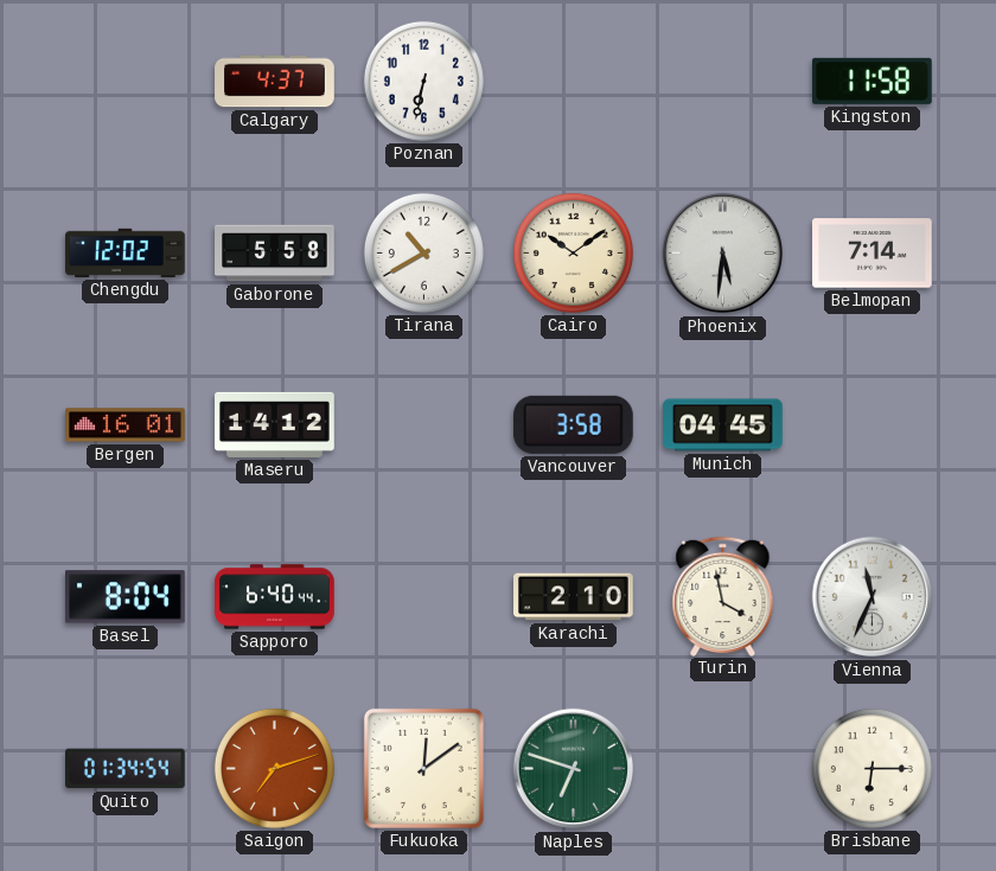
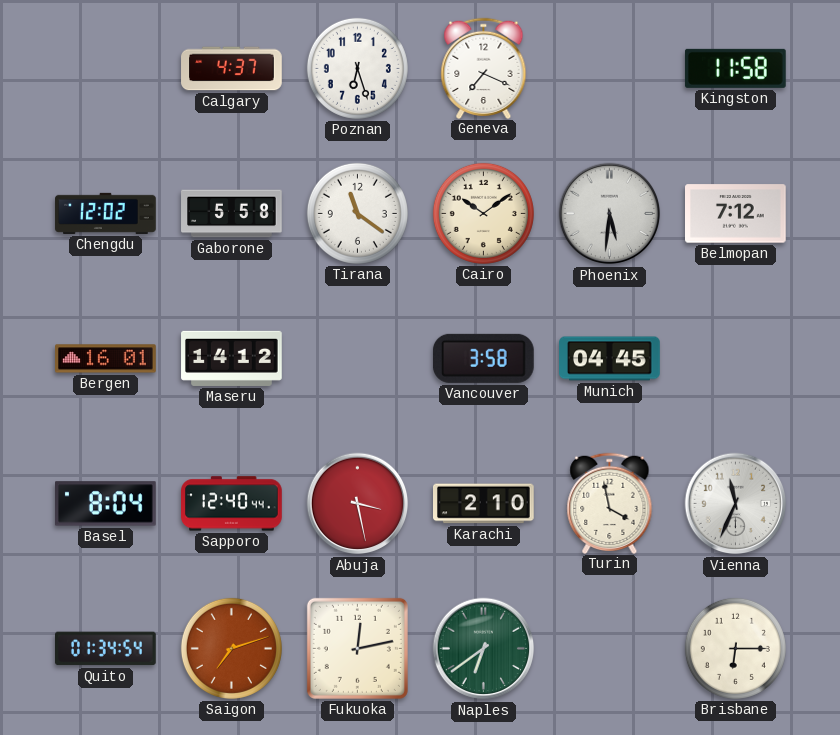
Poznan: 6:32 -> 6:27 (357, 68)
Geneva: none -> 7:19 (484, 68)
Tirana: 10:40 -> 11:21 (357, 213)
Belmopan: 7:14 -> 7:12 (736, 214)
Sapporo: 6:40 -> 12:40 (232, 504)
Abuja: none -> 3:28 (358, 504)
Fukuoka: 12:09 -> 12:13 (357, 648)
Naples: 6:48 -> 6:39 (484, 649)
